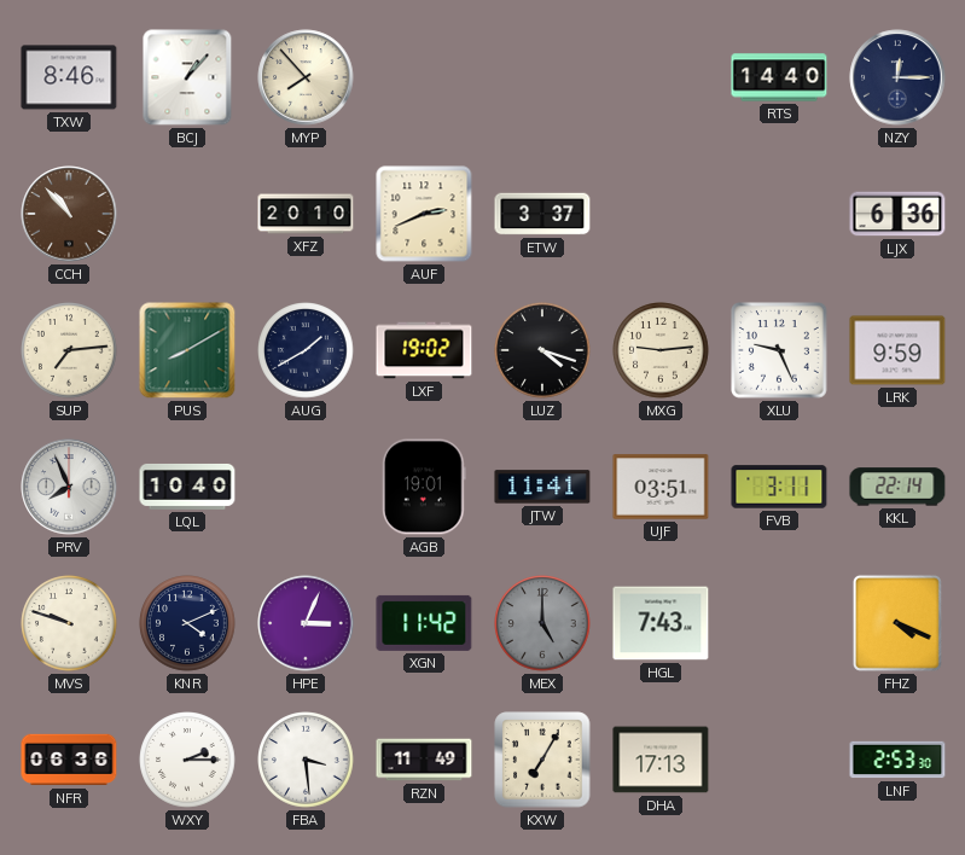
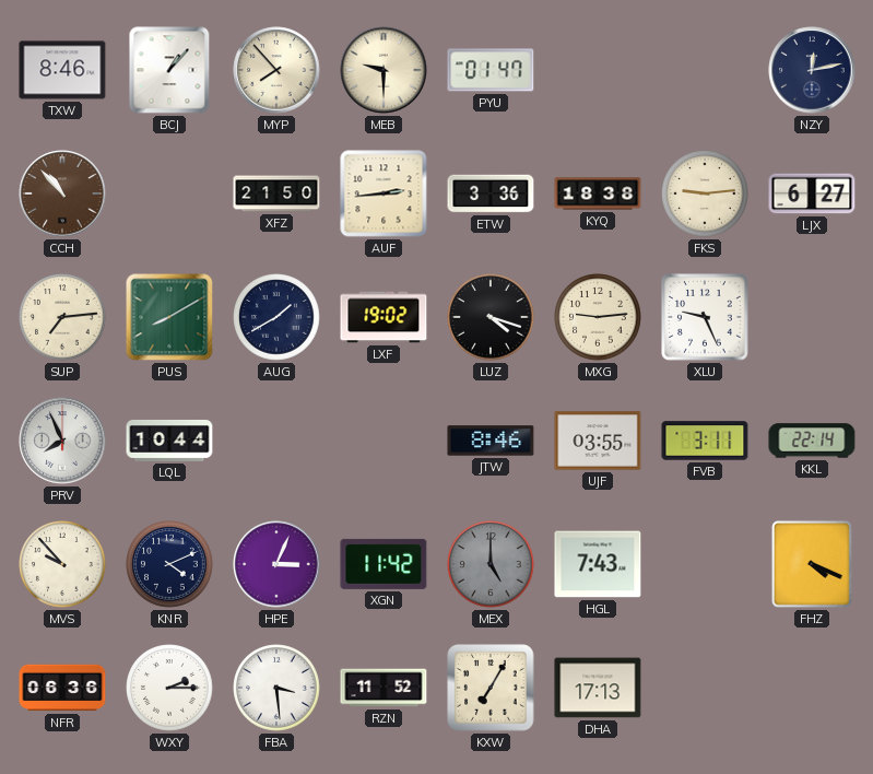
MEB: none -> 9:30 (384, 70)
PYU: none -> 01:47 (491, 70)
RTS: 14:40 -> none (779, 77)
NZY: 12:15 -> 12:13 (812, 70)
XFZ: 20:10 -> 21:50 (276, 193)
AUF: 2:41 -> 2:44 (384, 193)
ETW: 3:37 -> 3:36 (491, 193)
KYQ: none -> 18:38 (598, 193)
FKS: none -> 9:14 (705, 193)
LJX: 6:36 -> 6:27 (812, 193)
LRK: 9:59 -> none (897, 350)
LQL: 10:40 -> 10:44 (169, 441)
AGB: 19:01 -> none (425, 487)
JTW: 11:41 -> 8:46 (491, 441)
UJF: 03:51 -> 03:55 (598, 441)
MVS: 9:48 -> 9:53 (62, 564)
RZN: 11:49 -> 11:52 (384, 688)
LNF: 2:53 -> none (897, 760)
